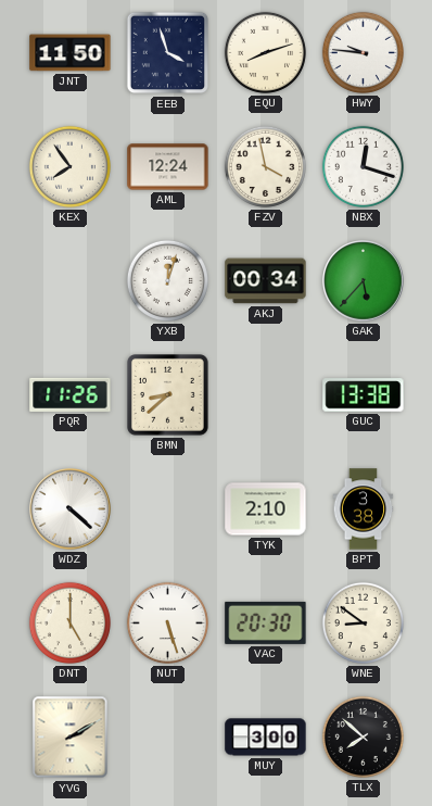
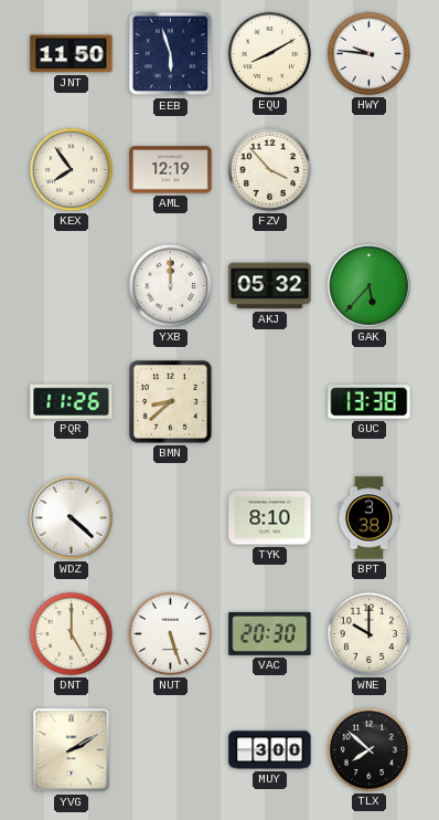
EEB: 3:57 -> 5:57 (171, 54)
EQU: 8:12 -> 8:10 (269, 53)
AML: 12:24 -> 12:19 (171, 170)
FZV: 3:58 -> 3:53 (269, 169)
NBX: 12:18 -> none (363, 166)
YXB: 12:03 -> 12:00 (170, 285)
AKJ: 00:34 -> 05:32 (270, 286)
TYK: 2:10 -> 8:10 (270, 518)
WNE: 8:51 -> 10:00 (368, 633)
